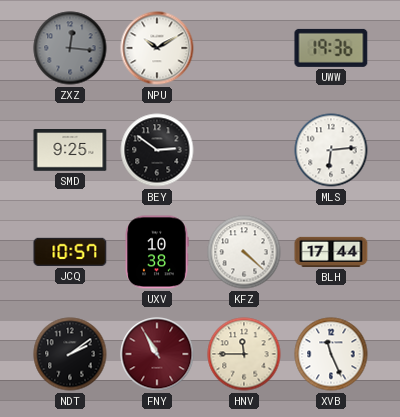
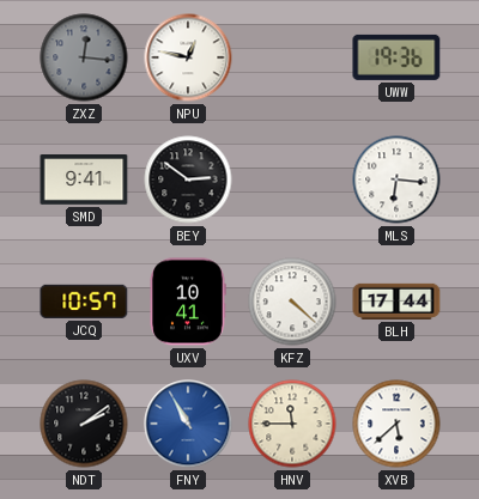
NPU: 10:10 -> 12:47 (188, 57)
SMD: 9:25 -> 9:41 (84, 179)
MLS: 6:14 -> 6:16 (396, 179)
UXV: 10:38 -> 10:41 (188, 302)
FNY dial: burgundy -> blue (188, 424)
XVB: 11:26 -> 5:38 (396, 424)
